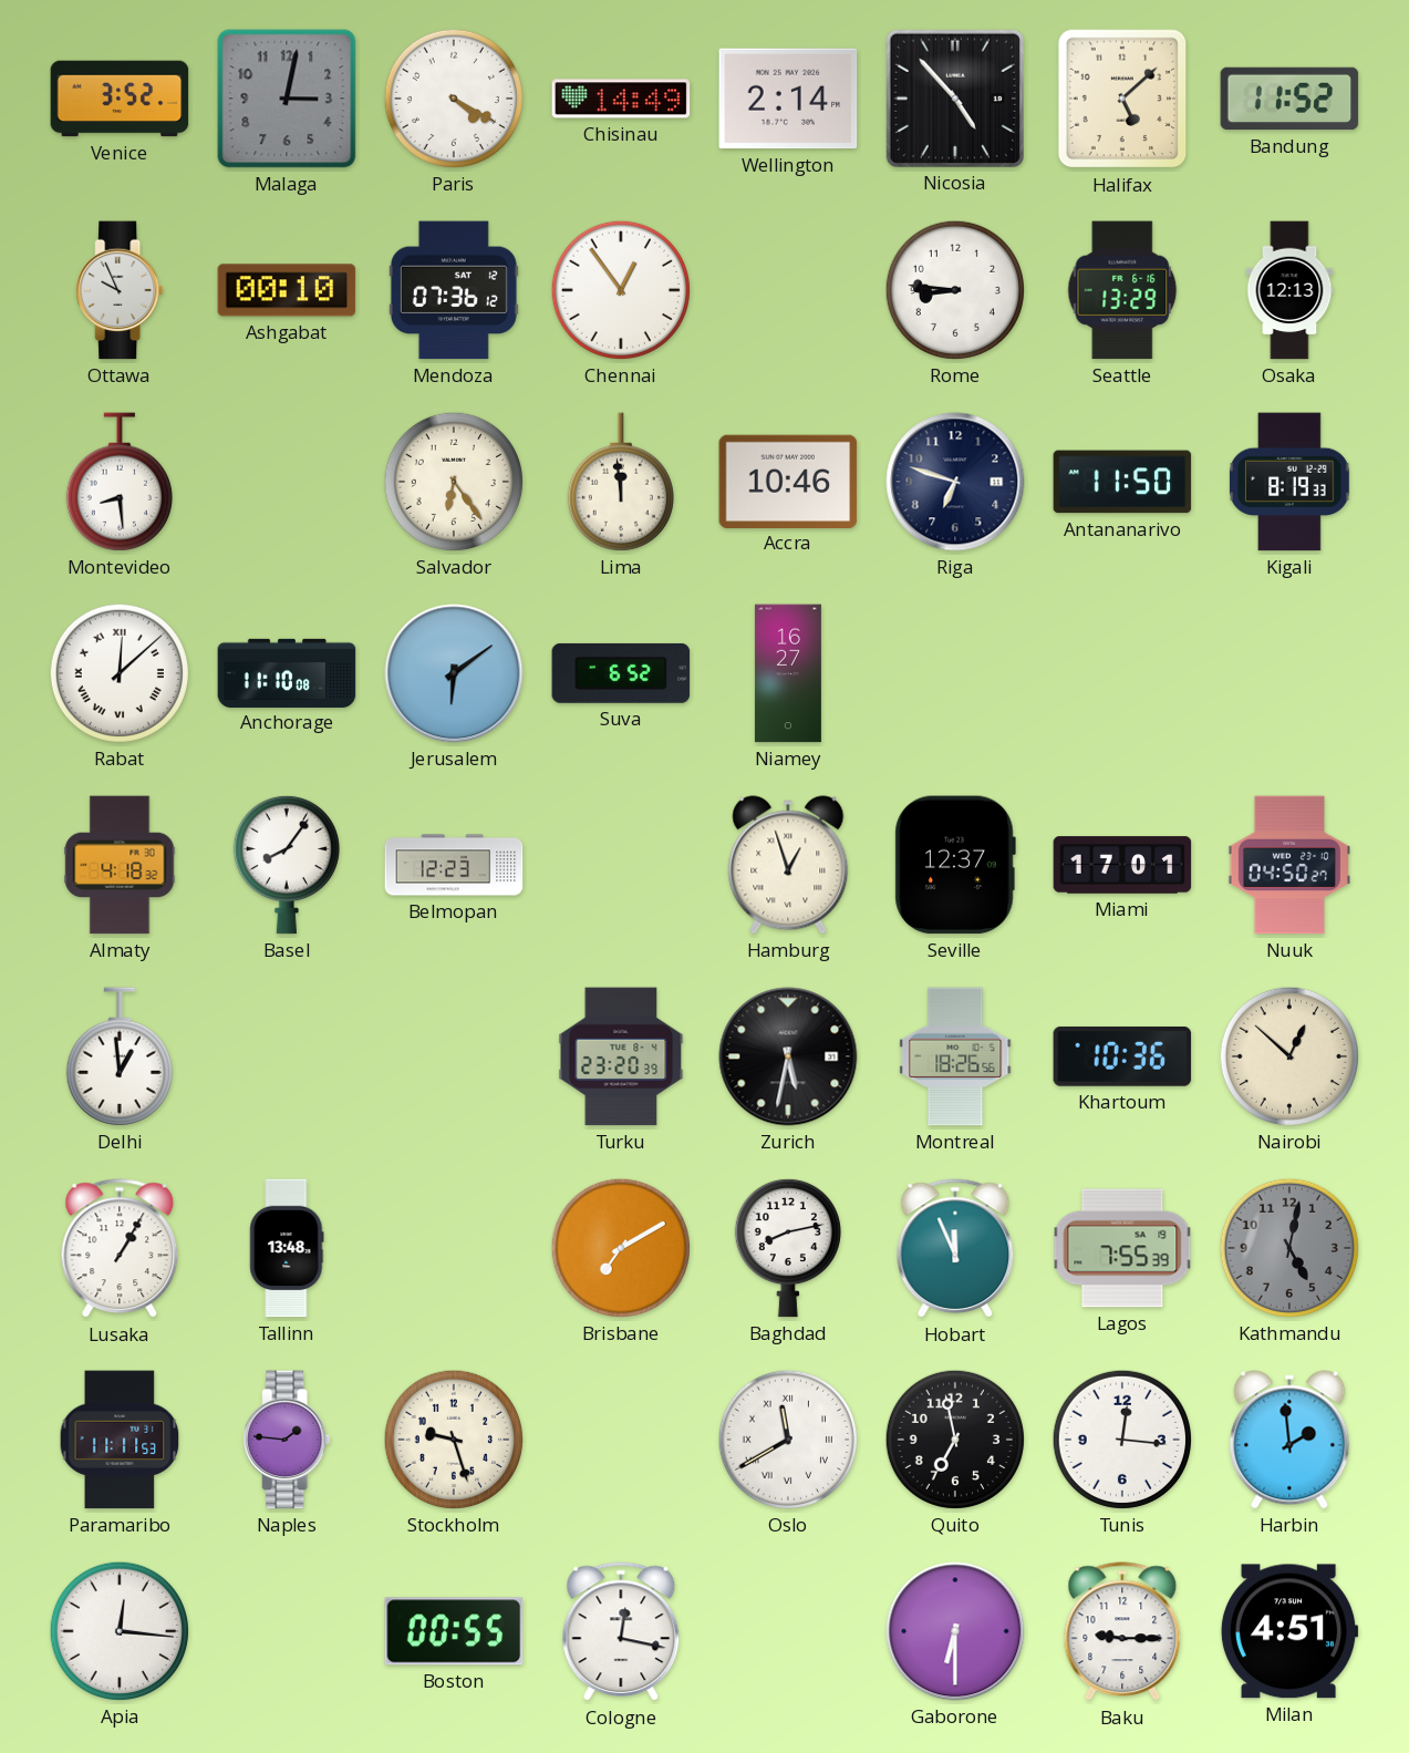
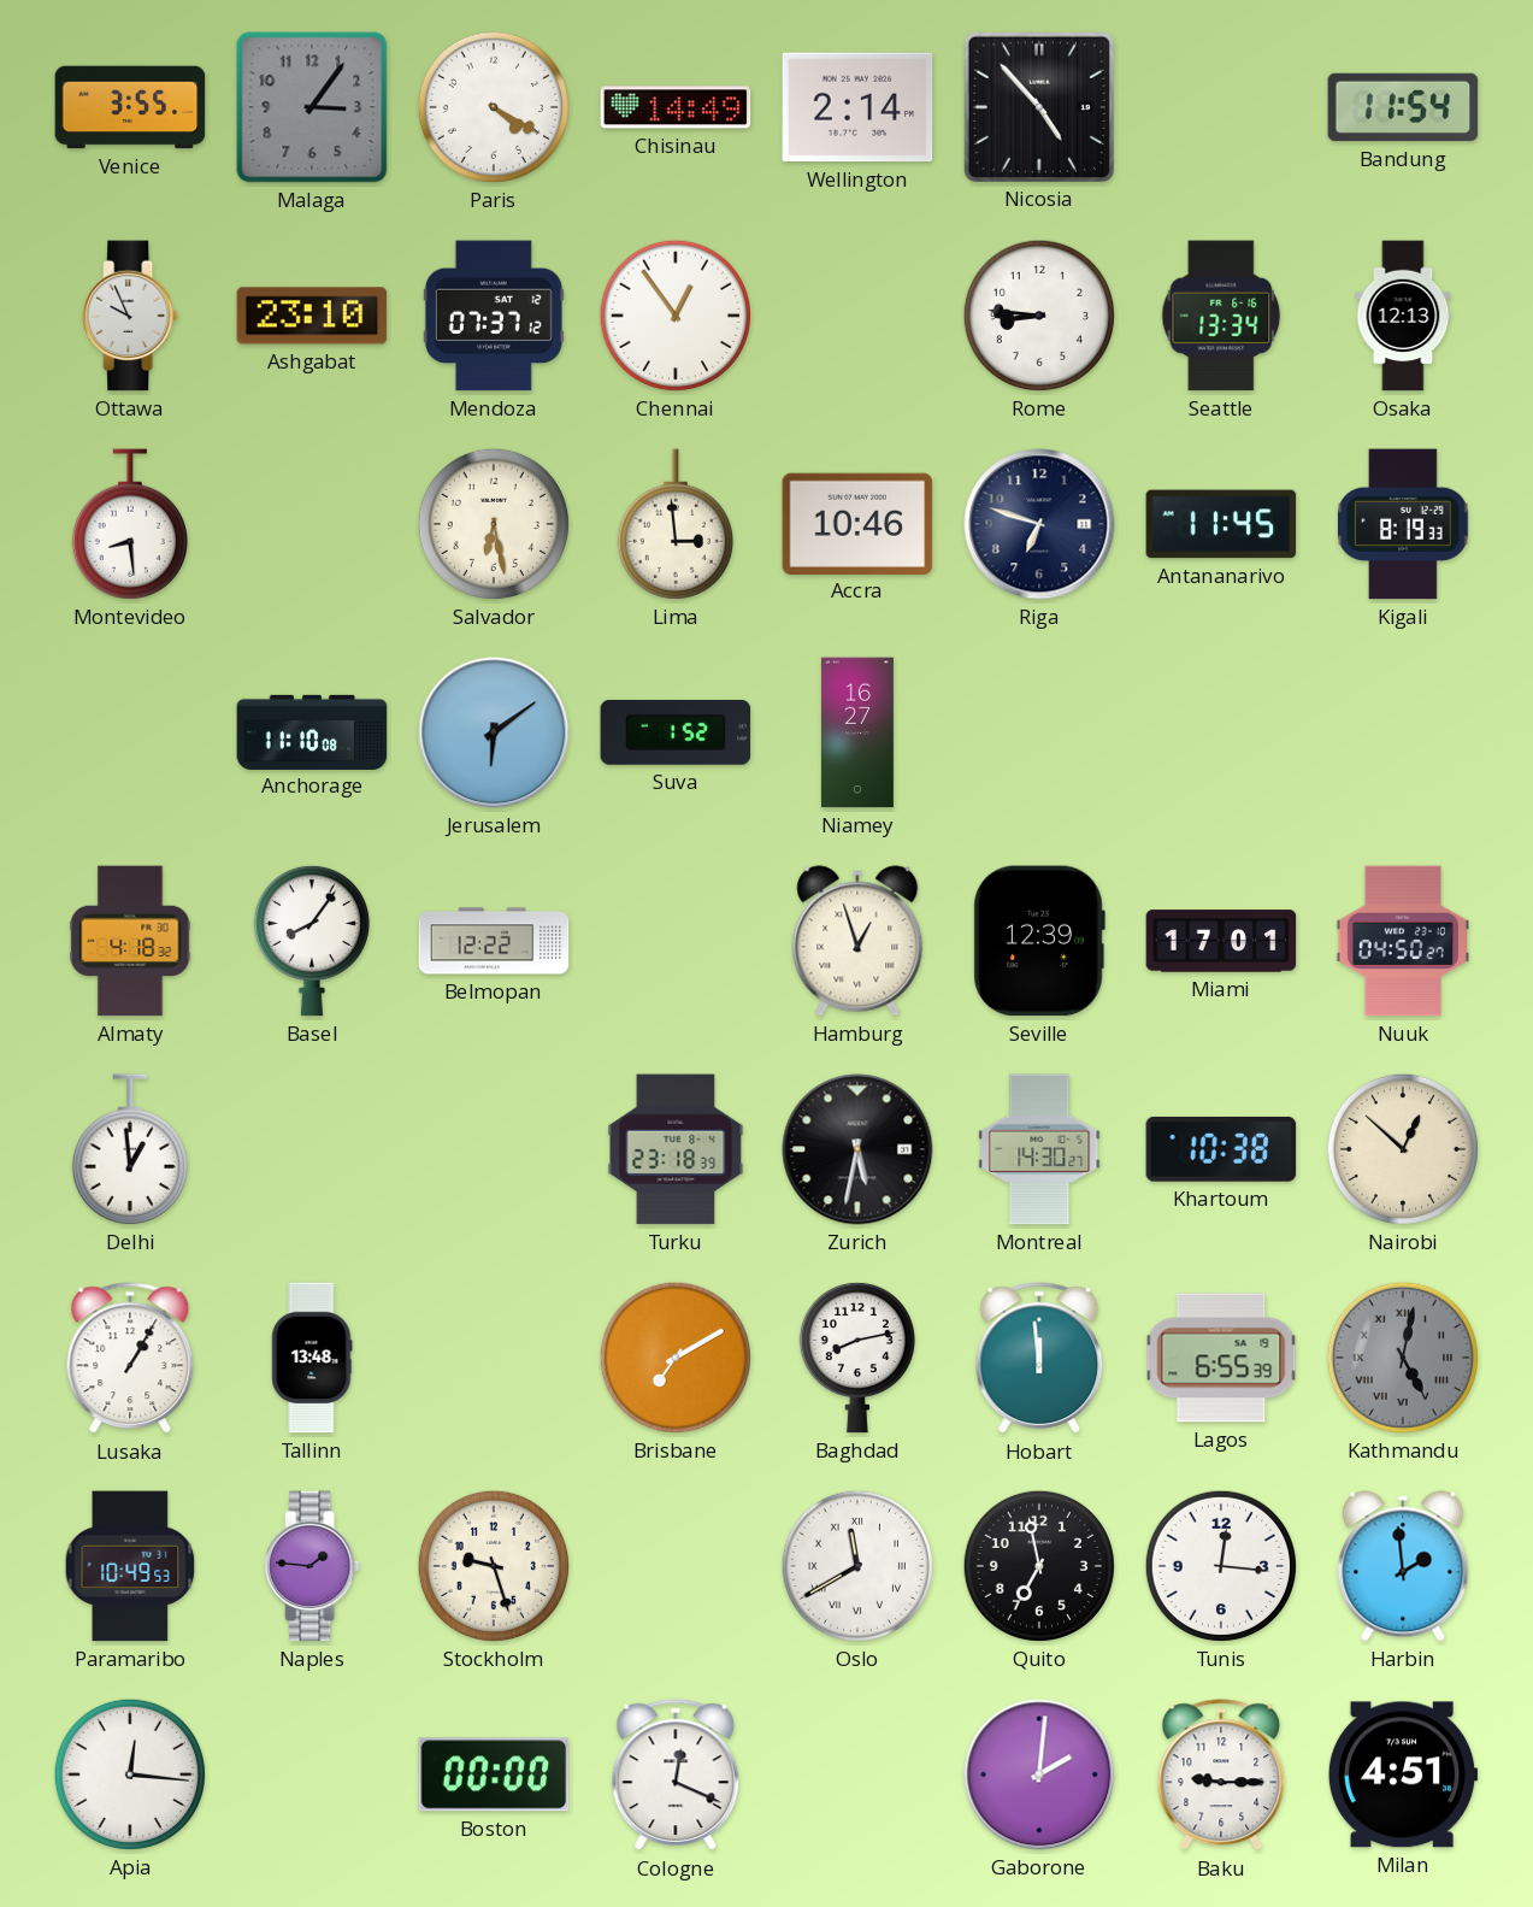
Venice: 3:52 -> 3:55 (130, 107)
Malaga: 3:02 -> 3:06 (312, 107)
Halifax: 5:08 -> none (1122, 99)
Bandung: 11:52 -> 11:54 (1403, 107)
Ashgabat: 00:10 -> 23:10 (312, 316)
Mendoza: 07:36 -> 07:37 (494, 316)
Seattle: 13:29 -> 13:34 (1221, 316)
Salvador: 6:24 -> 6:28 (494, 524)
Lima: 11:59 -> 2:59 (676, 524)
Antananarivo: 11:50 -> 11:45 (1221, 524)
Rabat: 12:08 -> none (120, 673)
Suva: 6:52 -> 1:52 (676, 732)
Belmopan: 12:23 -> 12:22 (494, 941)
Seville: 12:37 -> 12:39 (1039, 941)
Turku: 23:20 -> 23:18 (676, 1149)
Montreal: 18:26 -> 14:30 (1039, 1149)
Khartoum: 10:36 -> 10:38 (1221, 1149)
Hobart: 11:56 -> 11:59 (1039, 1359)
Lagos: 7:55 -> 6:55 (1221, 1358)
Kathmandu numerals: Arabic -> Roman (1403, 1358)
Paramaribo: 11:11 -> 10:49 (130, 1566)
Boston: 00:55 -> 00:00 (494, 1774)
Cologne: 12:17 -> 12:19 (676, 1776)
Gaborone: 6:30 -> 2:01 (1039, 1774)
